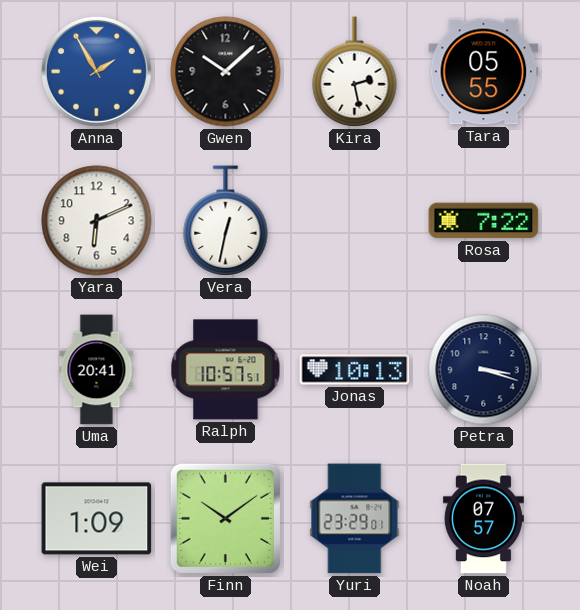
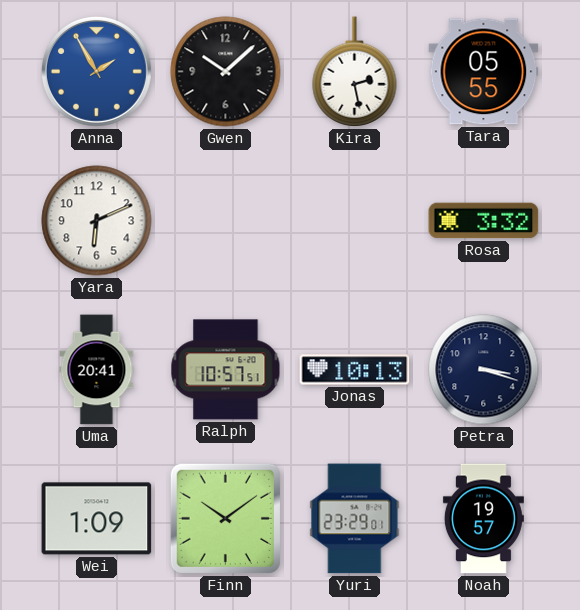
Vera: 12:32 -> none (226, 221)
Rosa: 7:22 -> 3:32 (484, 221)
Noah: 07:57 -> 19:57 (483, 519)
